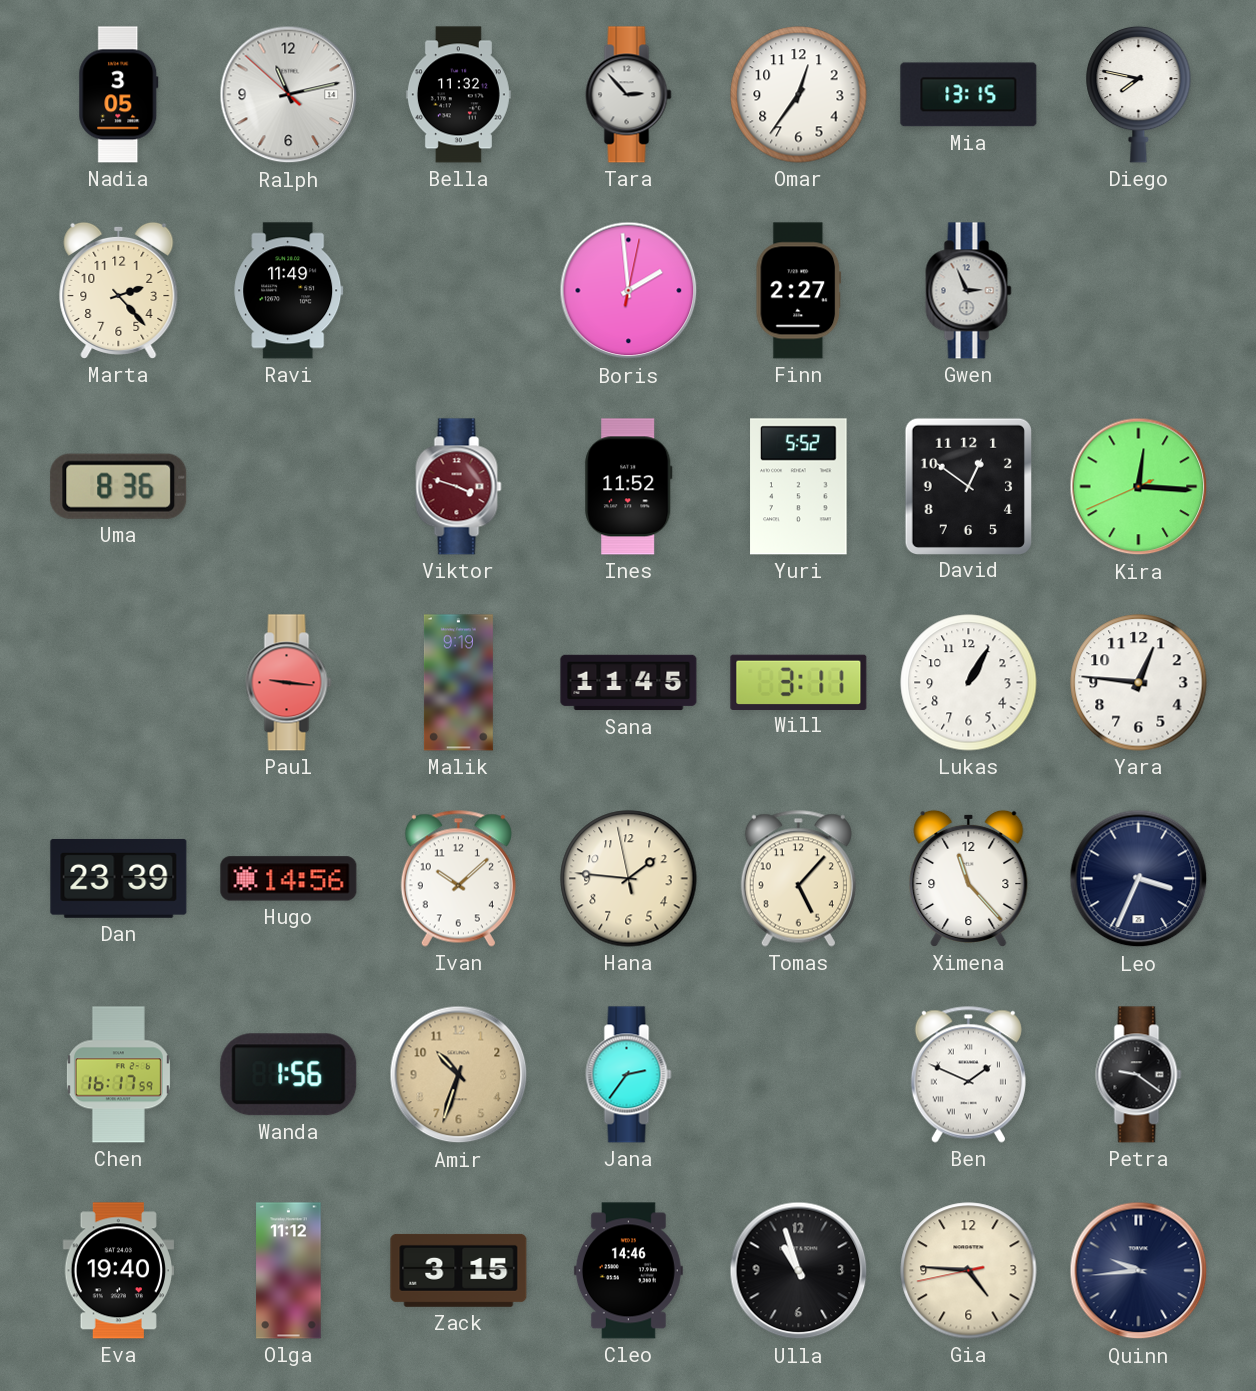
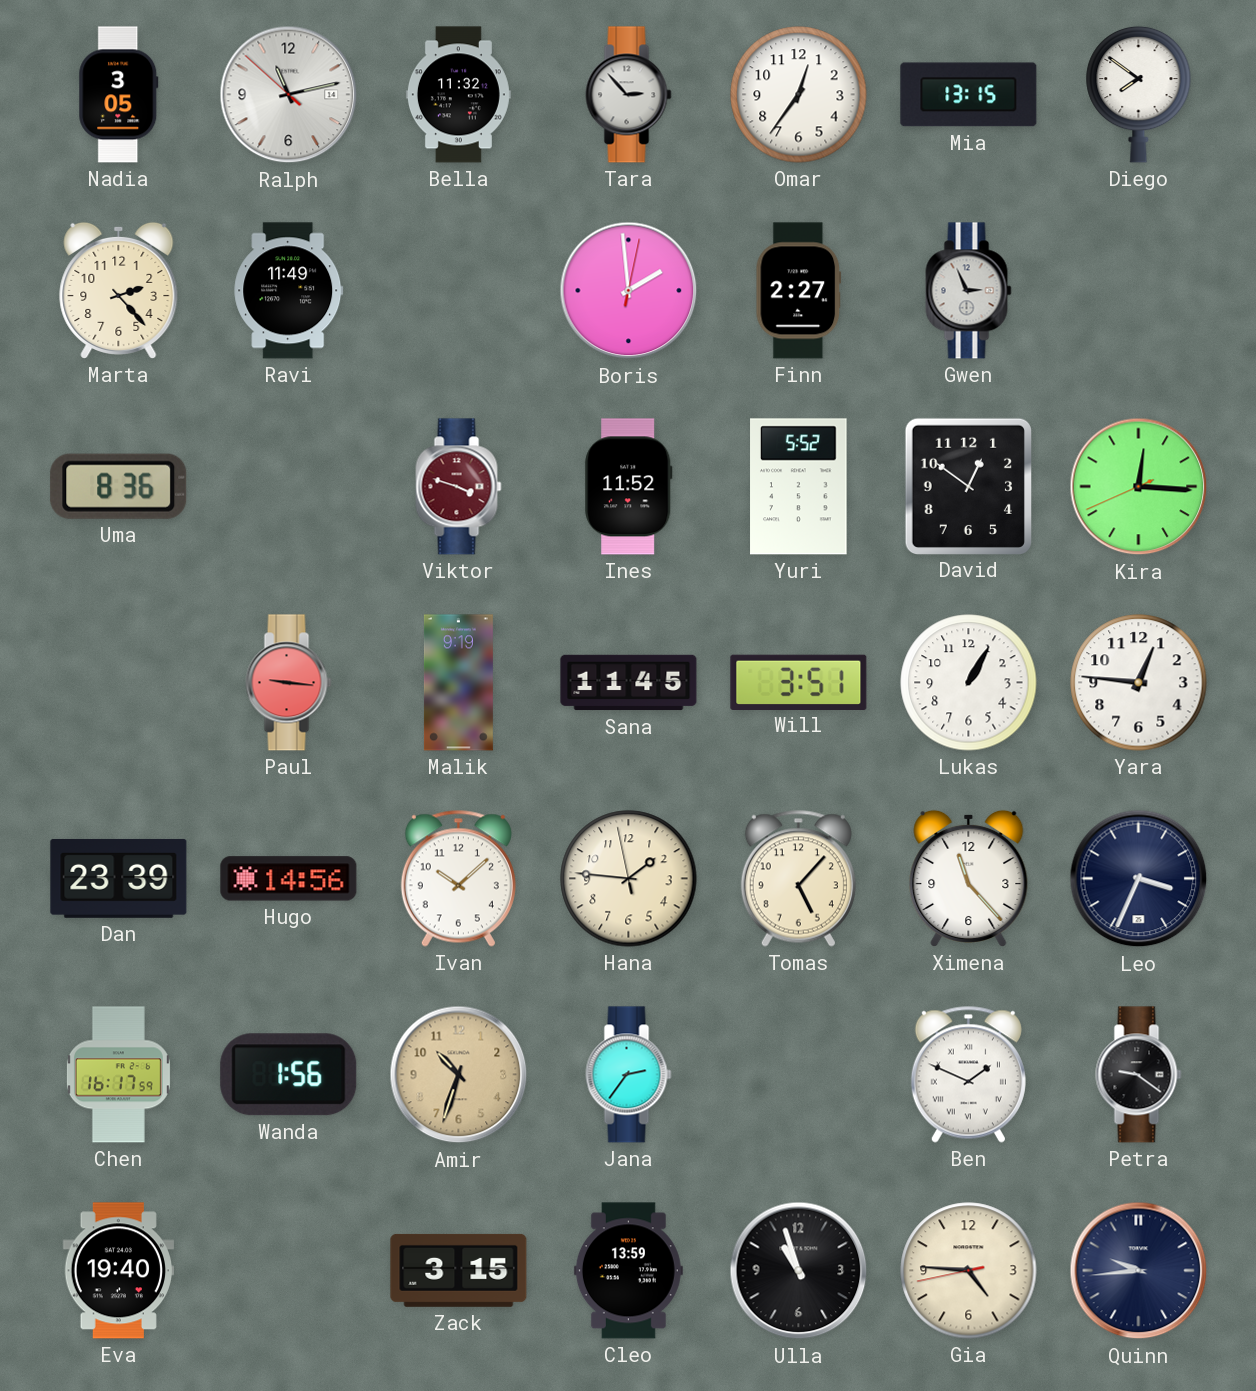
Diego: 7:47 -> 7:51 (1139, 94)
Will: 3:11 -> 3:51 (799, 682)
Olga: 11:12 -> none (289, 1271)
Cleo: 14:46 -> 13:59 (628, 1271)
